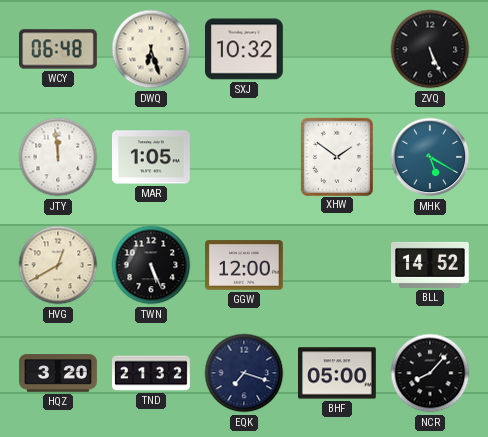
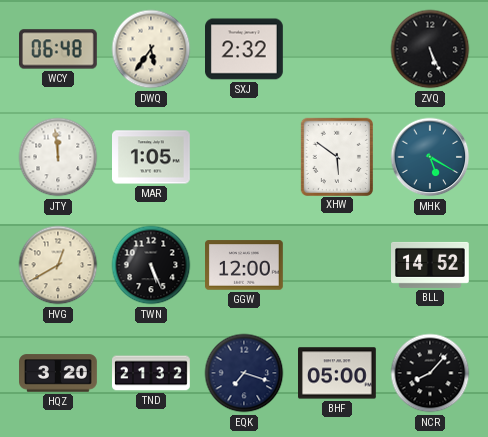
DWQ: 6:27 -> 5:36 (151, 49)
SXJ: 10:32 -> 2:32 (245, 49)
XHW: 1:51 -> 5:51 (336, 156)
